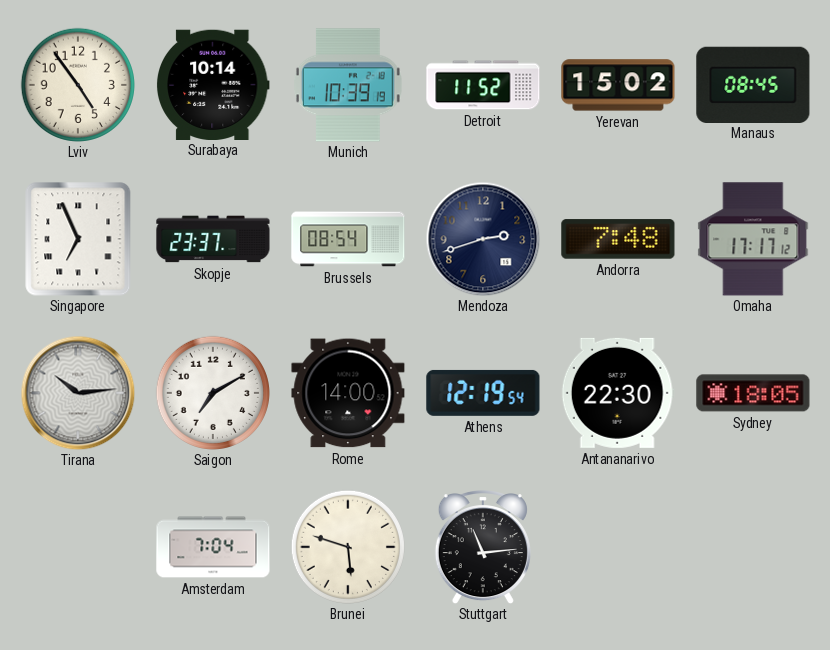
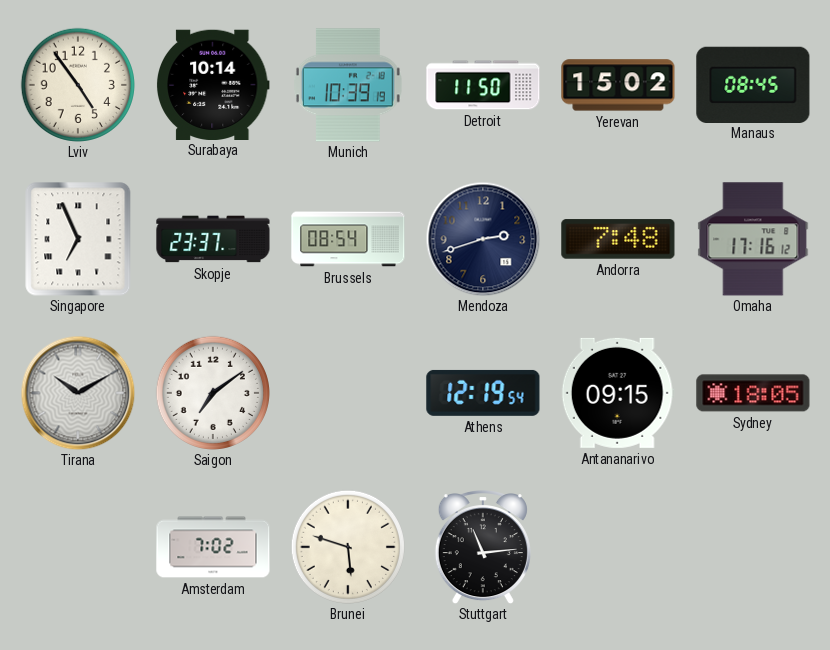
Detroit: 11:52 -> 11:50 (483, 85)
Omaha: 17:17 -> 17:16 (753, 239)
Tirana: 10:14 -> 10:10 (78, 393)
Saigon: 7:10 -> 7:09 (212, 392)
Rome: 14:00 -> none (348, 393)
Antananarivo: 22:30 -> 09:15 (618, 393)
Amsterdam: 7:04 -> 7:02 (213, 547)
